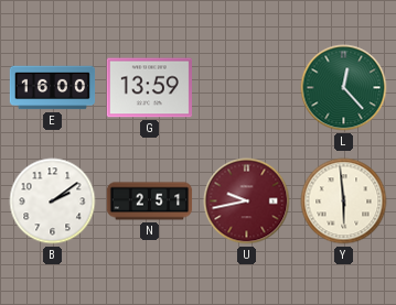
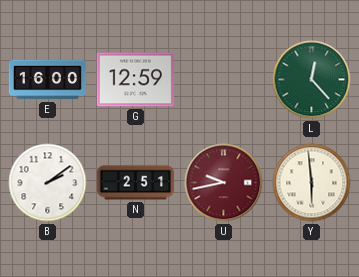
G: 13:59 -> 12:59 (135, 80)
